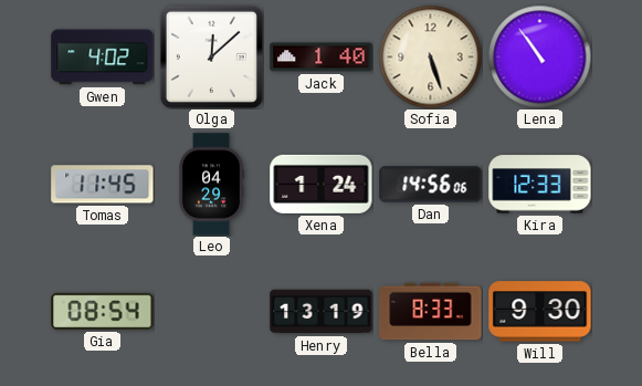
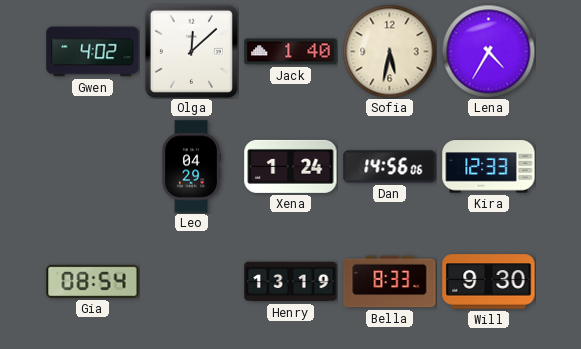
Sofia: 5:27 -> 5:32 (389, 51)
Lena: 10:54 -> 4:35 (488, 51)
Tomas: 11:45 -> none (103, 185)
